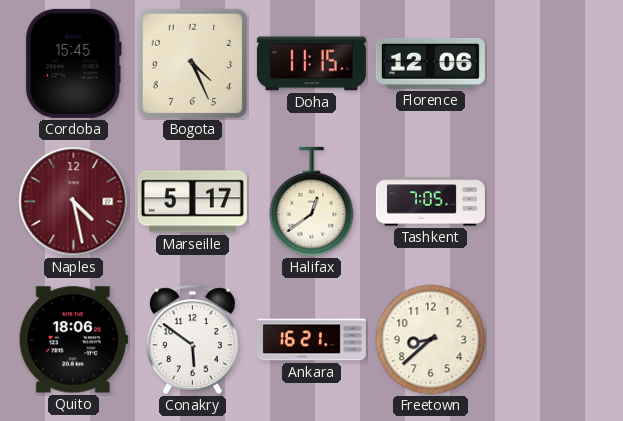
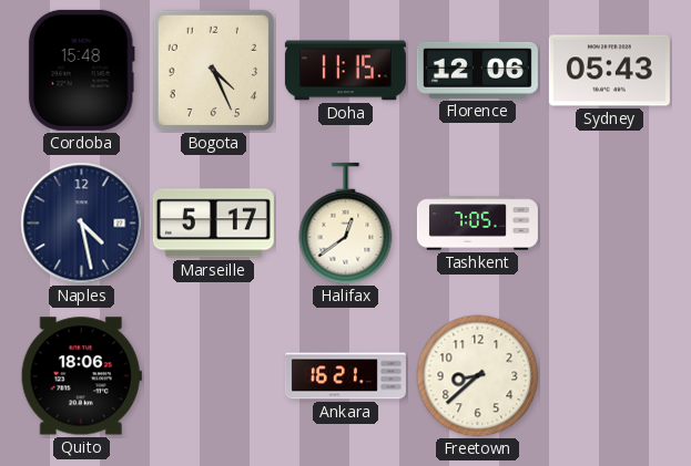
Cordoba: 15:45 -> 15:48 (81, 70)
Sydney: none -> 05:43 (609, 71)
Naples dial: burgundy -> navy (82, 224)
Conakry: 5:51 -> none (192, 340)
